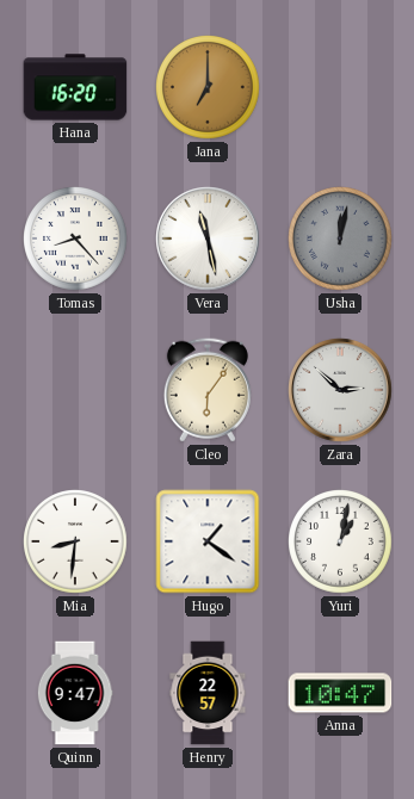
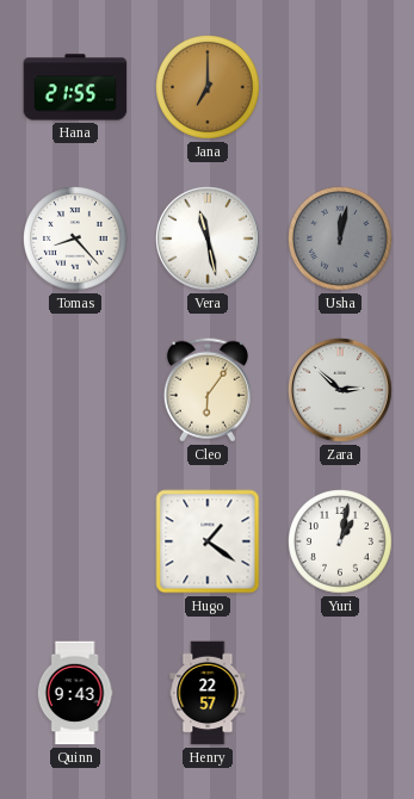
Hana: 16:20 -> 21:55 (75, 87)
Mia: 8:31 -> none (76, 543)
Quinn: 9:47 -> 9:43 (75, 693)
Anna: 10:47 -> none (340, 693)
